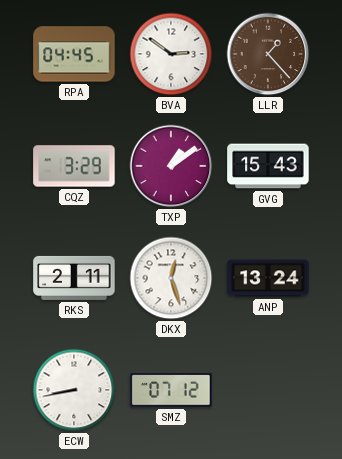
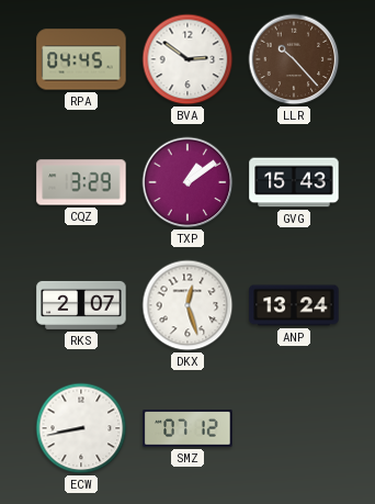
LLR: 1:23 -> 10:23 (294, 59)
RKS: 2:11 -> 2:07 (81, 305)
